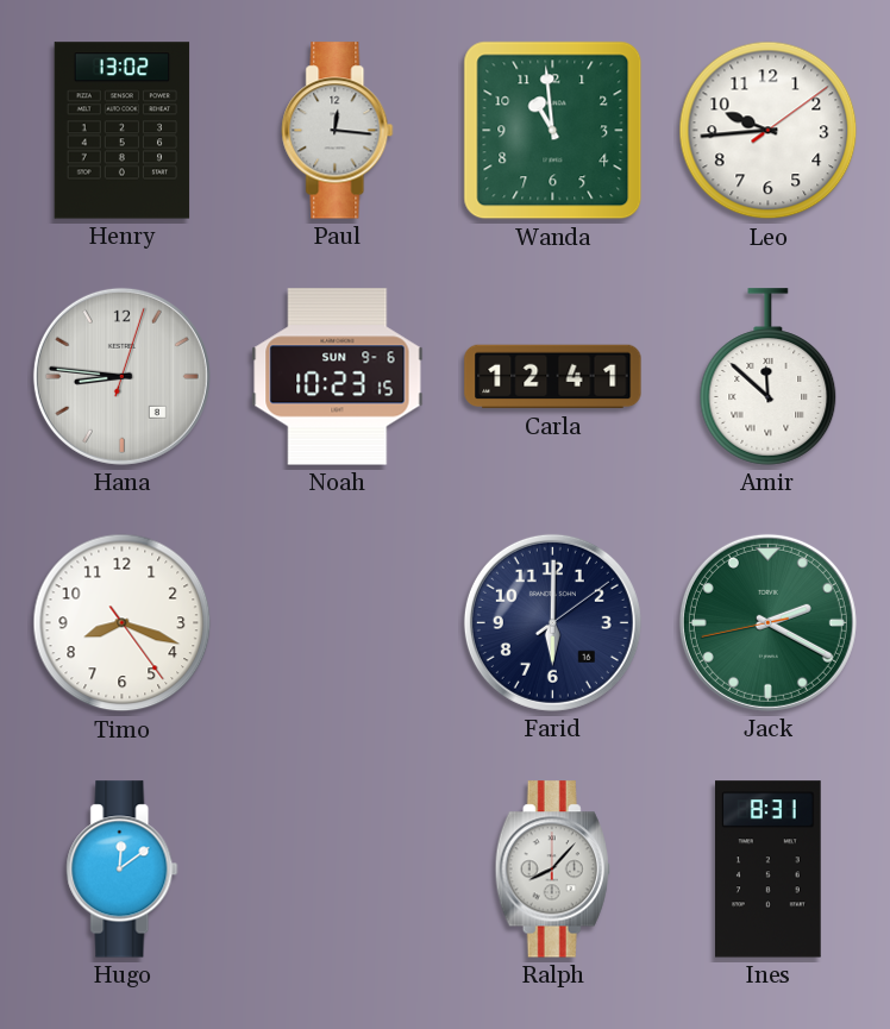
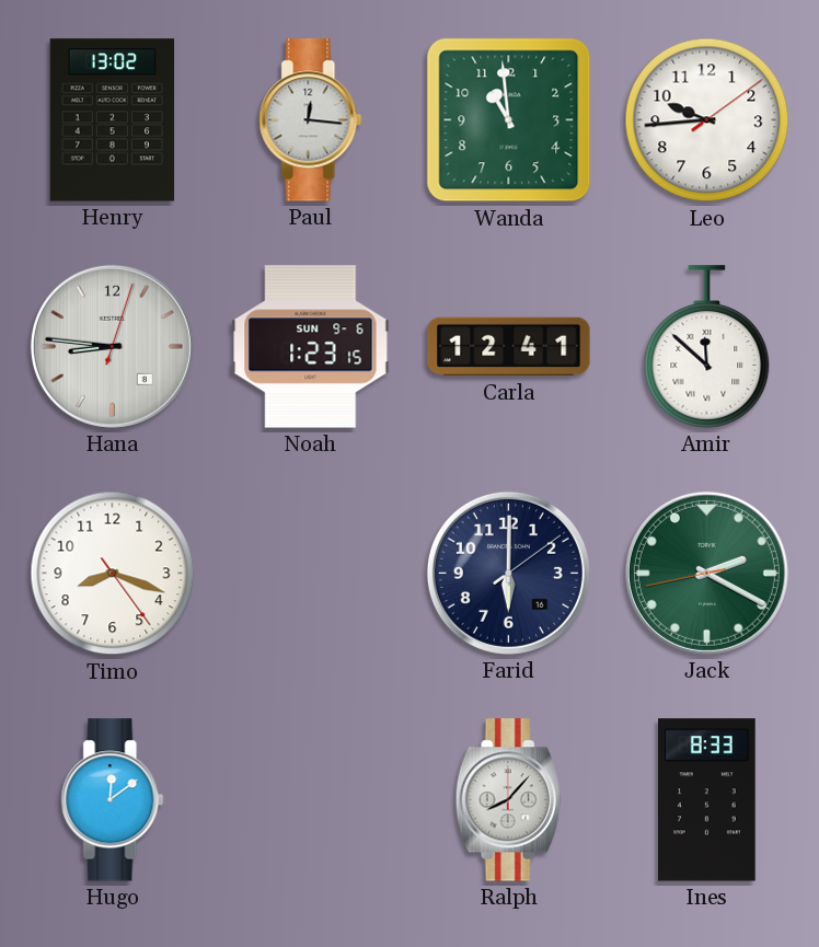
Noah: 10:23 -> 1:23 (311, 347)
Ines: 8:31 -> 8:33 (707, 800)
